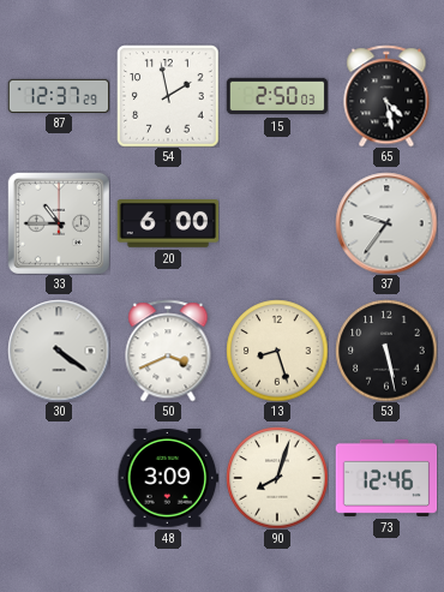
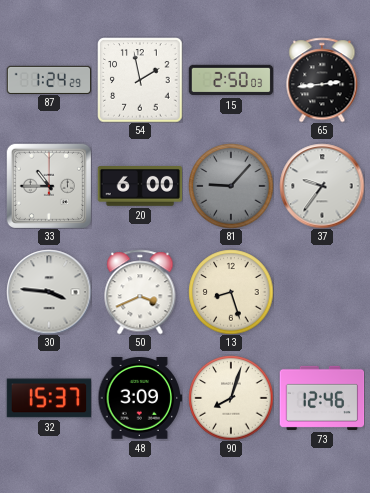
87: 12:37 -> 1:24 (49, 79)
65: 4:28 -> 2:44 (322, 80)
81: none -> 9:07 (231, 186)
30: 4:21 -> 3:46 (49, 292)
53: 5:28 -> none (386, 351)
32: none -> 15:37 (49, 398)
